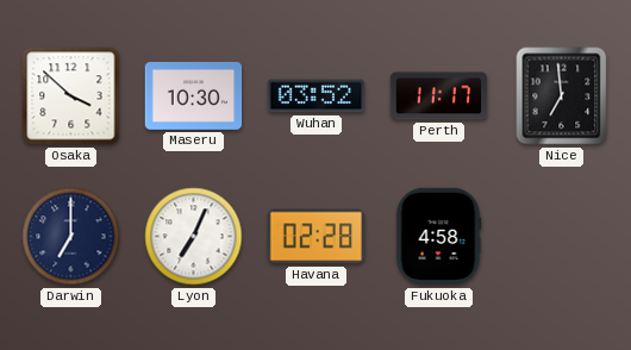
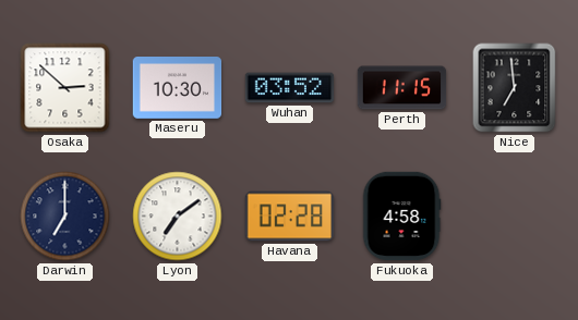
Osaka: 3:52 -> 2:52 (65, 88)
Perth: 11:17 -> 11:15 (402, 88)
Lyon: 7:04 -> 7:09 (178, 217)
